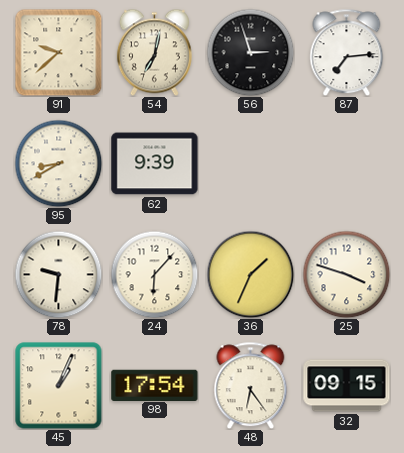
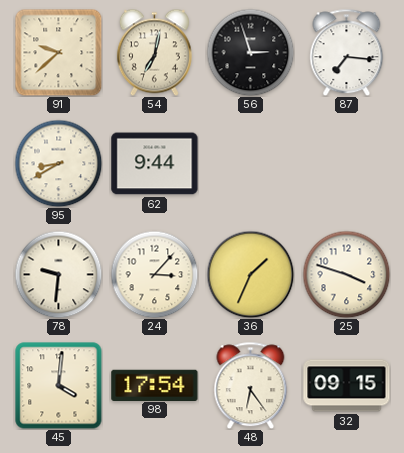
87: 7:14 -> 7:16 (347, 52)
62: 9:39 -> 9:44 (155, 164)
24: 6:07 -> 3:07 (154, 274)
45: 1:04 -> 4:01 (59, 386)
